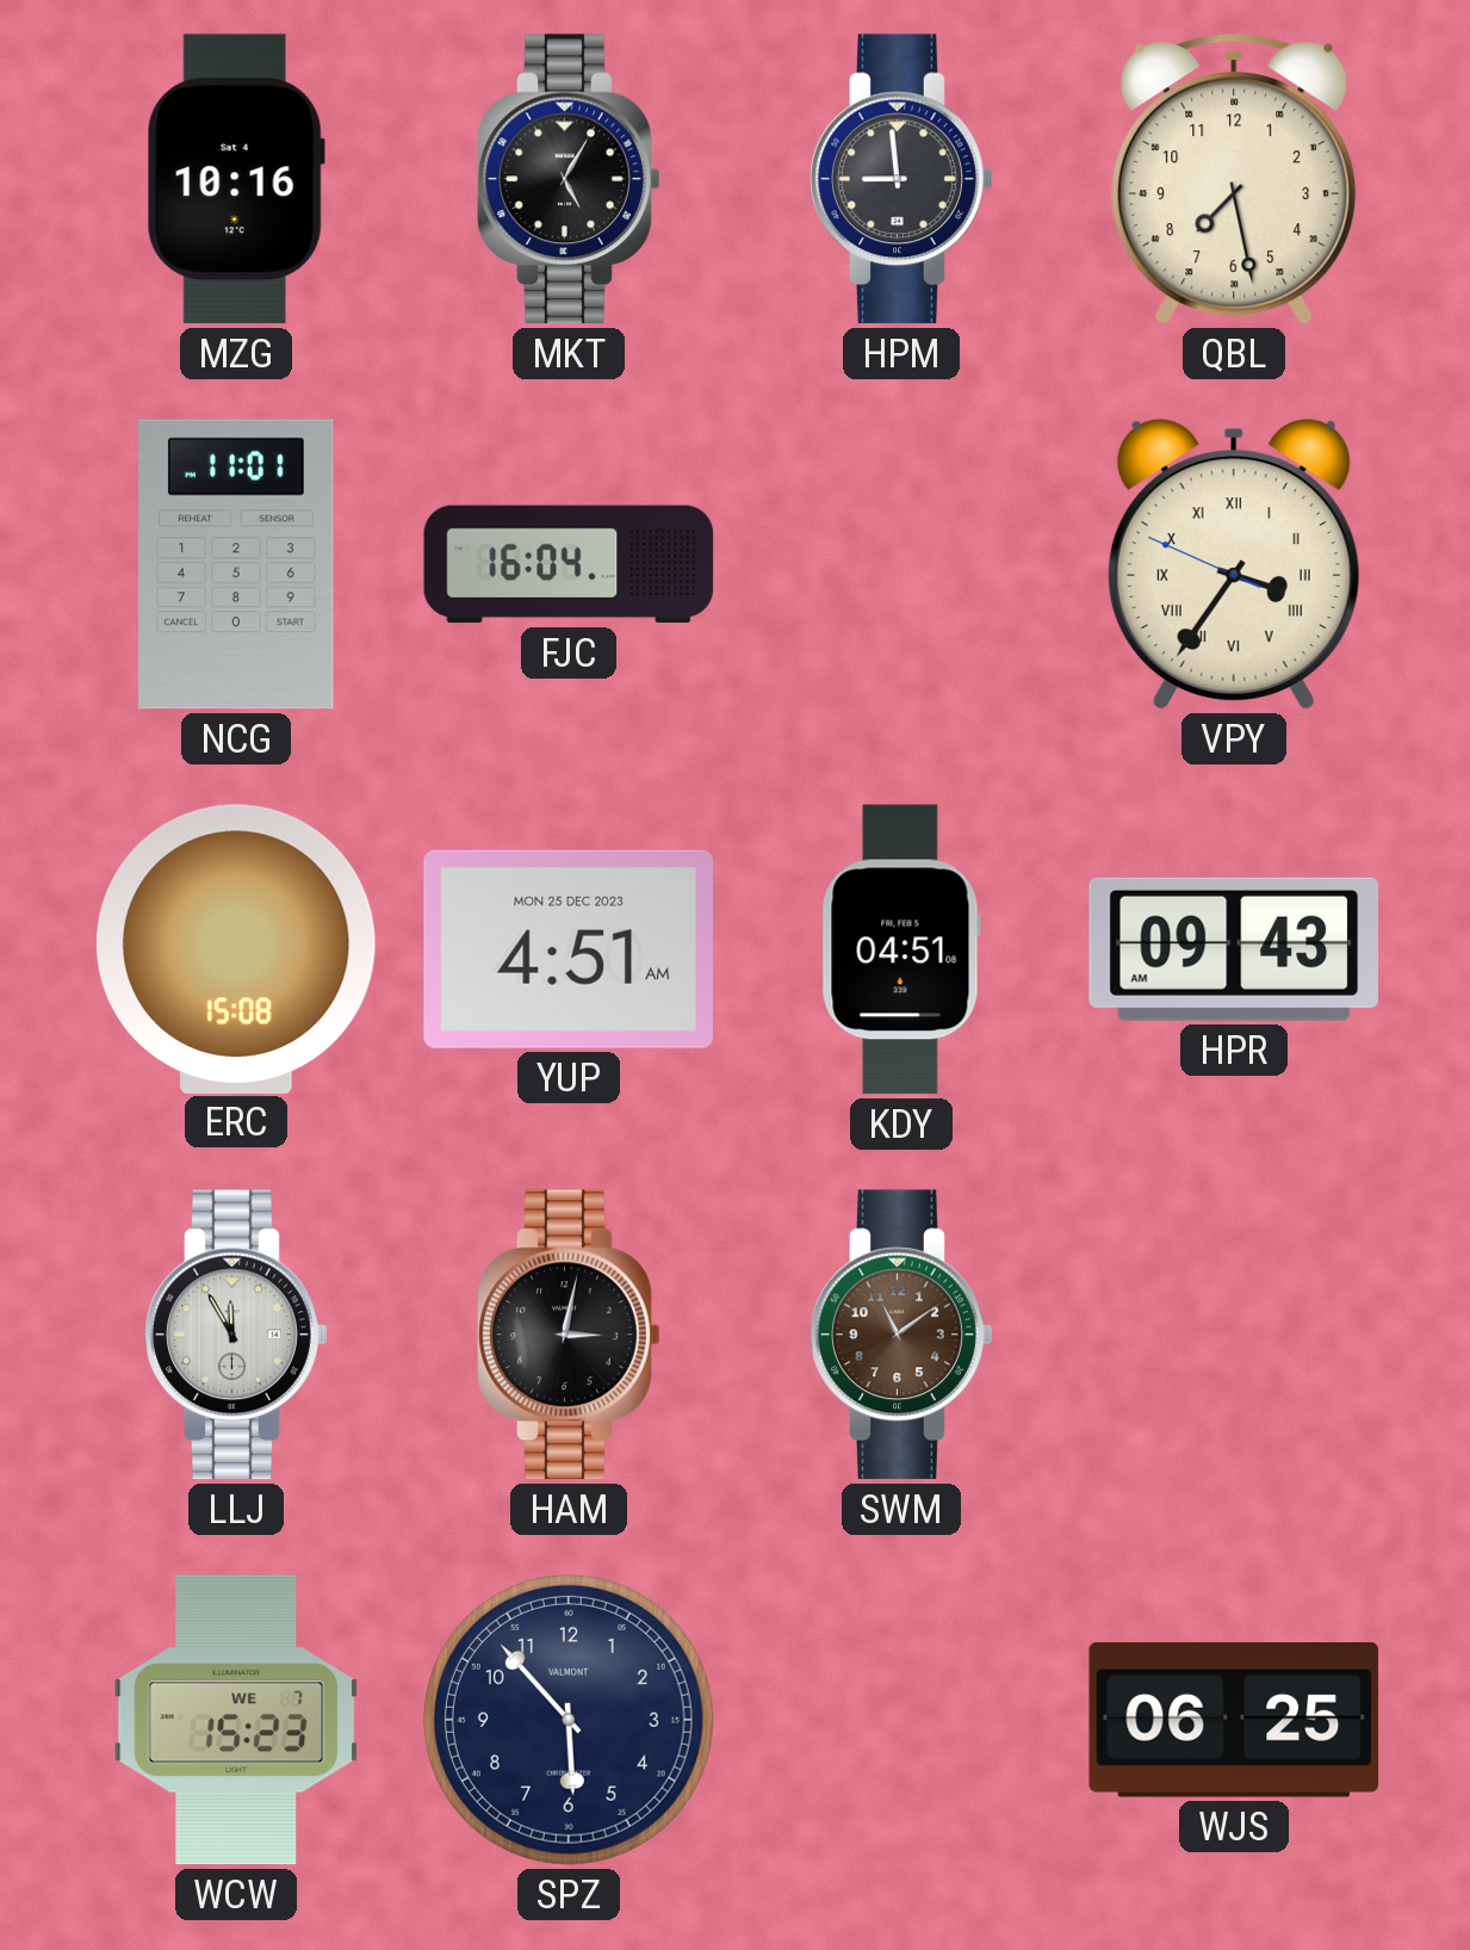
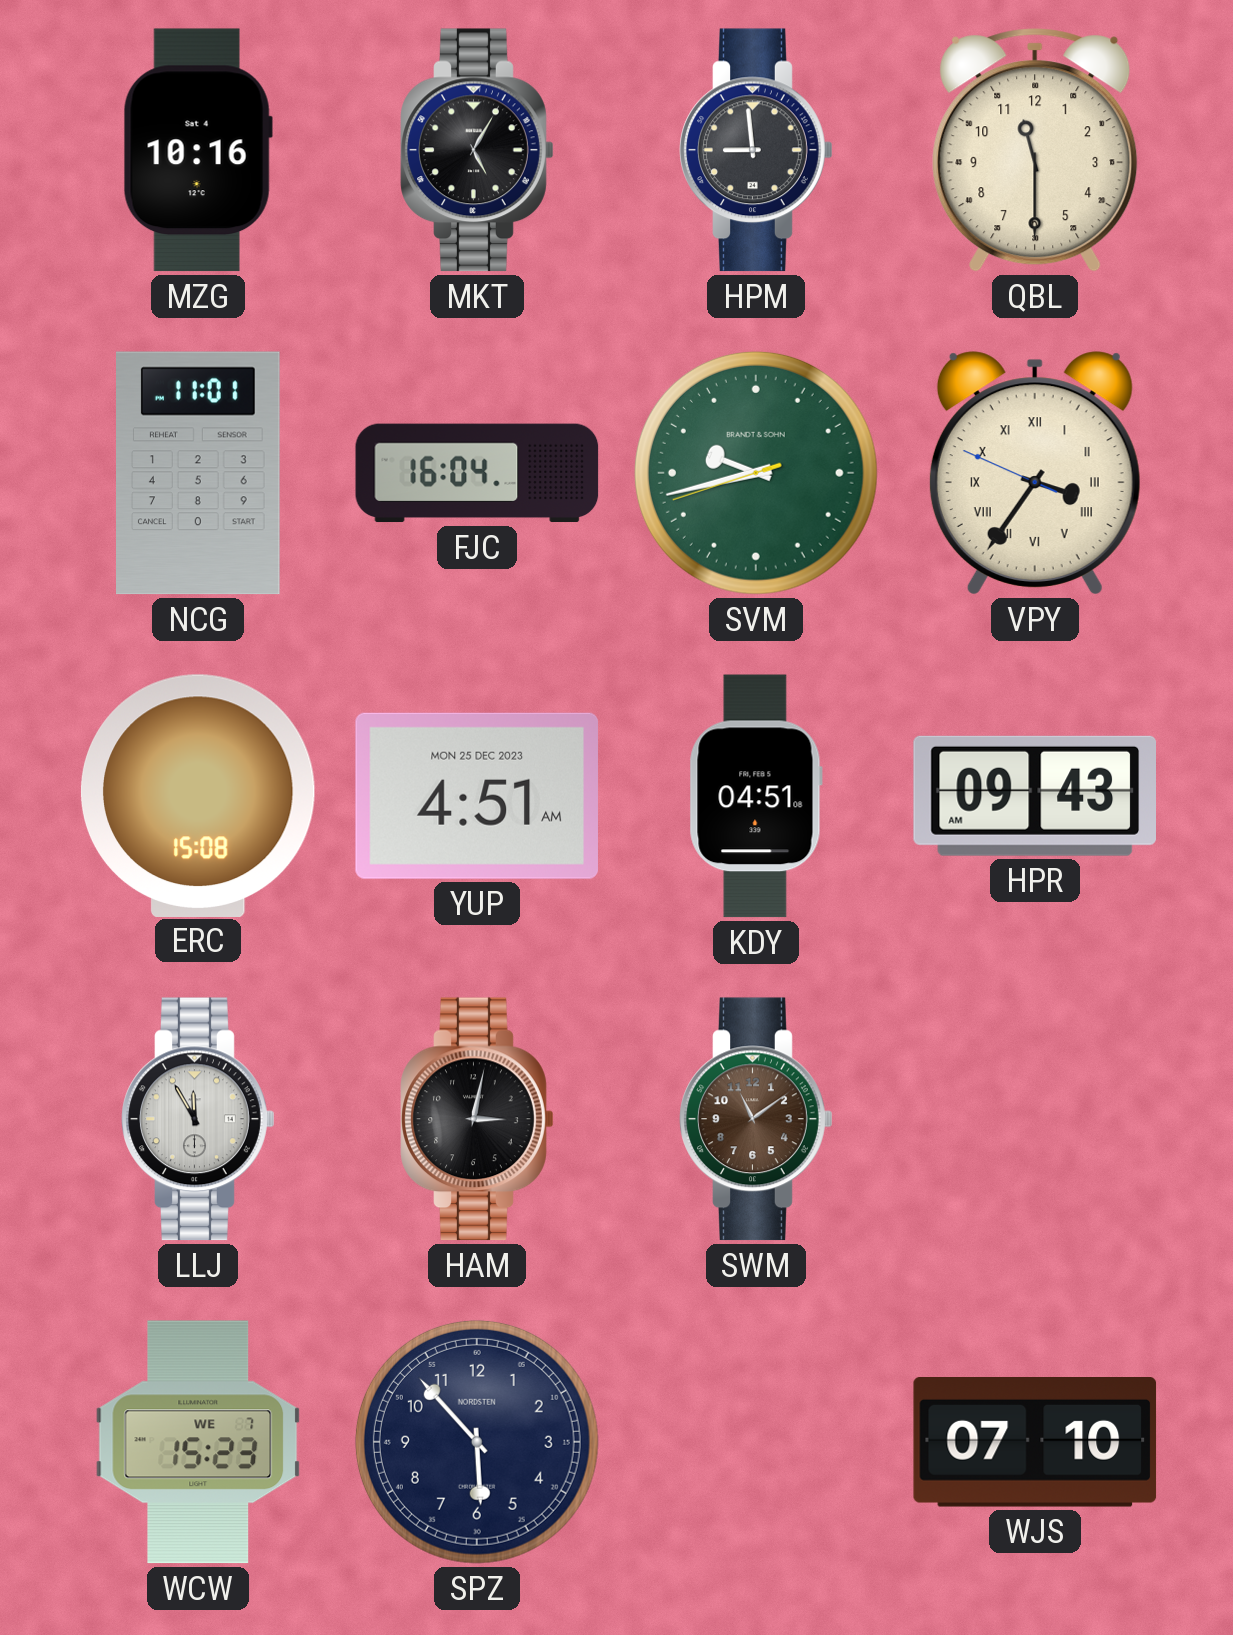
QBL: 7:28 -> 11:30 (1035, 150)
SVM: none -> 9:42 (756, 473)
SPZ brand: VALMONT -> NORDSTEN (477, 1442)
WJS: 06:25 -> 07:10 (1035, 1443)
